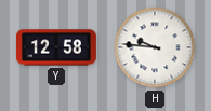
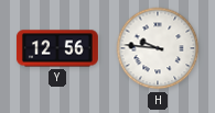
Y: 12:58 -> 12:56 (57, 48)
